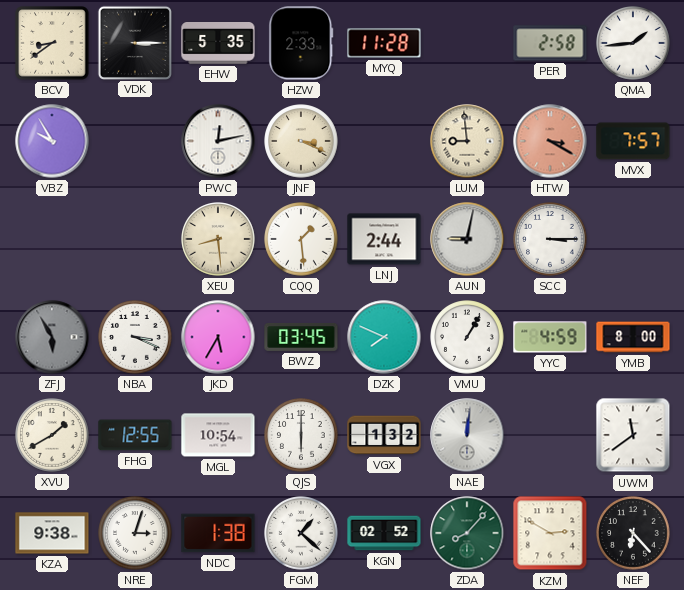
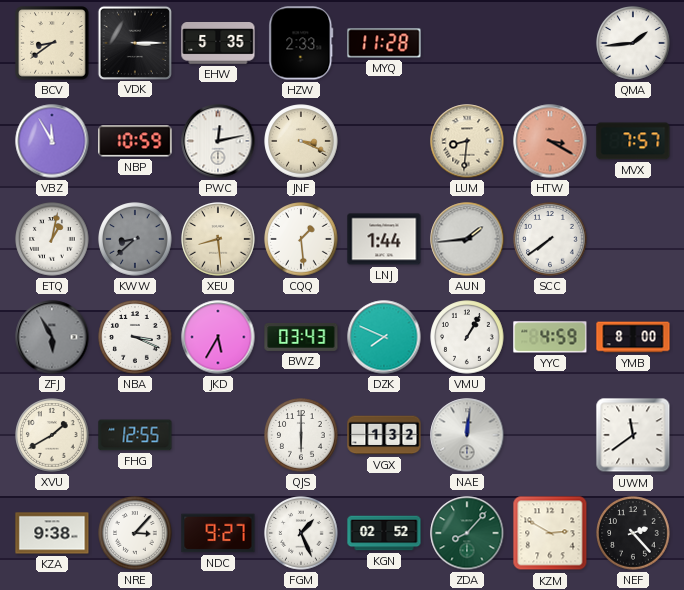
PER: 2:58 -> none (550, 43)
VBZ: 9:55 -> 11:55 (52, 141)
NBP: none -> 10:59 (135, 141)
LUM: 8:59 -> 8:31 (467, 141)
ETQ: none -> 1:02 (52, 239)
KWW: none -> 8:38 (135, 239)
LNJ: 2:44 -> 1:44 (384, 239)
AUN: 9:02 -> 1:44 (467, 239)
SCC: 3:15 -> 7:39 (550, 239)
BWZ: 03:45 -> 03:43 (301, 338)
MGL: 10:54 -> none (218, 435)
NRE: 3:03 -> 3:07 (135, 533)
NDC: 1:38 -> 9:27 (218, 533)
FGM: 1:22 -> 1:26 (301, 533)
NEF: 6:23 -> 2:23 (633, 533)
